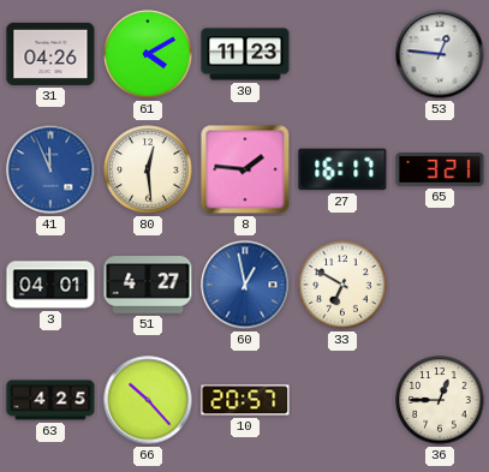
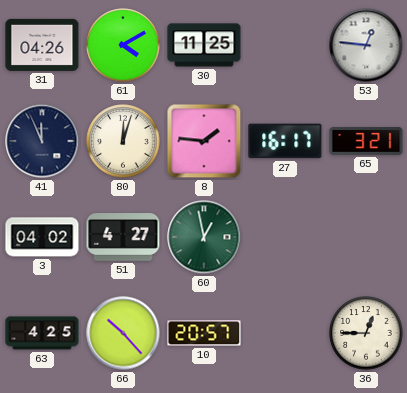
30: 11:23 -> 11:25 (204, 45)
41 dial: blue -> navy (42, 141)
80: 12:29 -> 12:03 (123, 141)
3: 04:01 -> 04:02 (42, 237)
60 dial: blue -> green (204, 237)
33: 6:50 -> none (342, 285)
